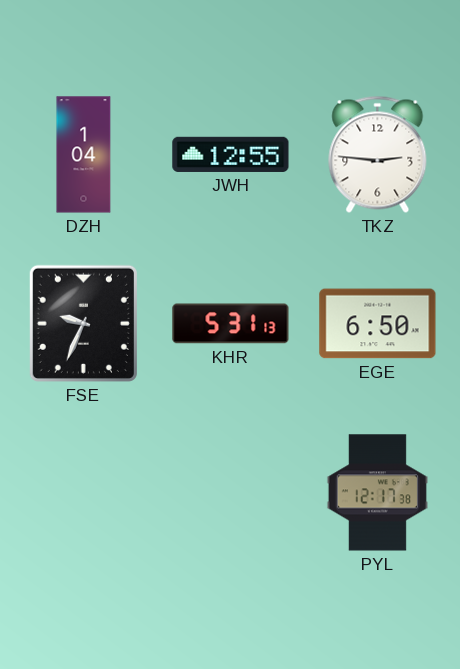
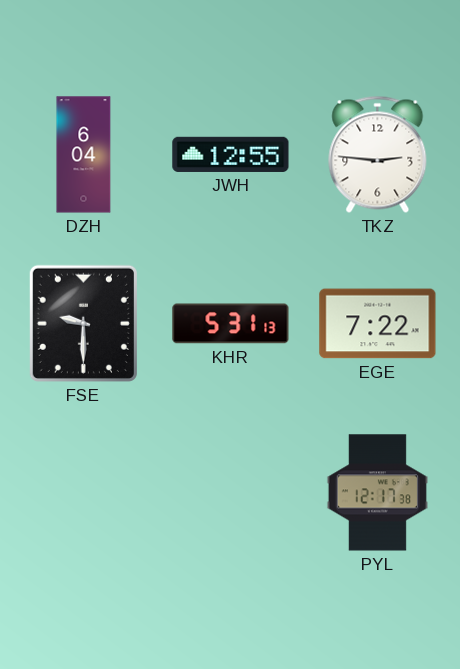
DZH: 1:04 -> 6:04 (84, 155)
FSE: 9:34 -> 9:30 (83, 323)
EGE: 6:50 -> 7:22 (378, 324)
